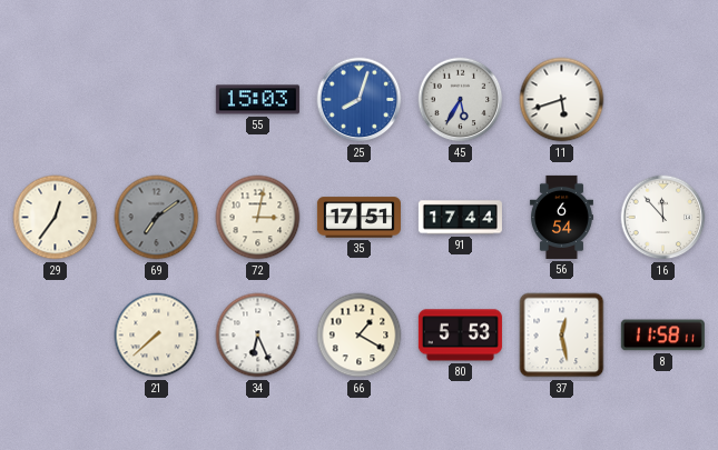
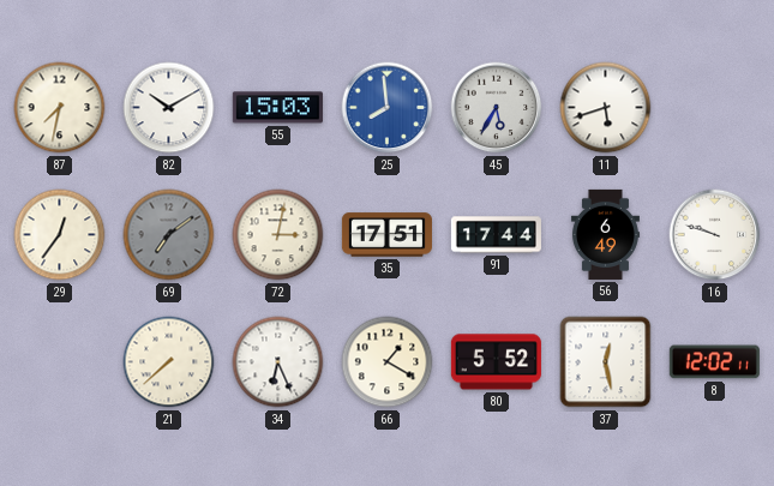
87: none -> 7:32 (60, 108)
82: none -> 10:10 (169, 108)
25: 8:03 -> 7:59 (388, 108)
56: 6:54 -> 6:49 (605, 234)
16: 11:53 -> 9:48 (715, 235)
80: 5:53 -> 5:52 (496, 362)
8: 11:58 -> 12:02 (714, 362)
